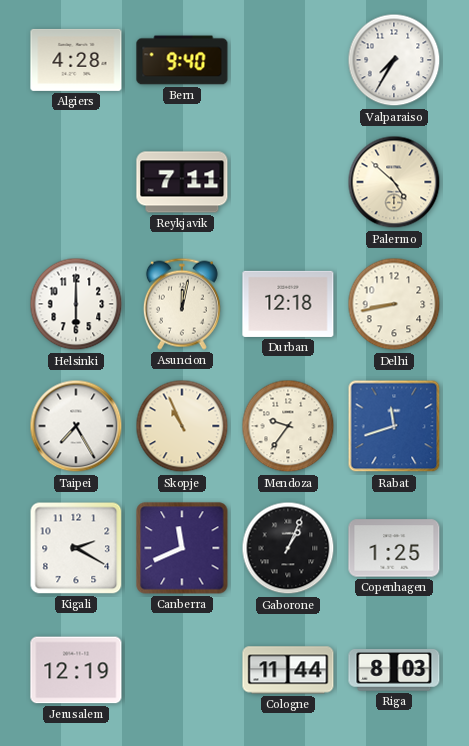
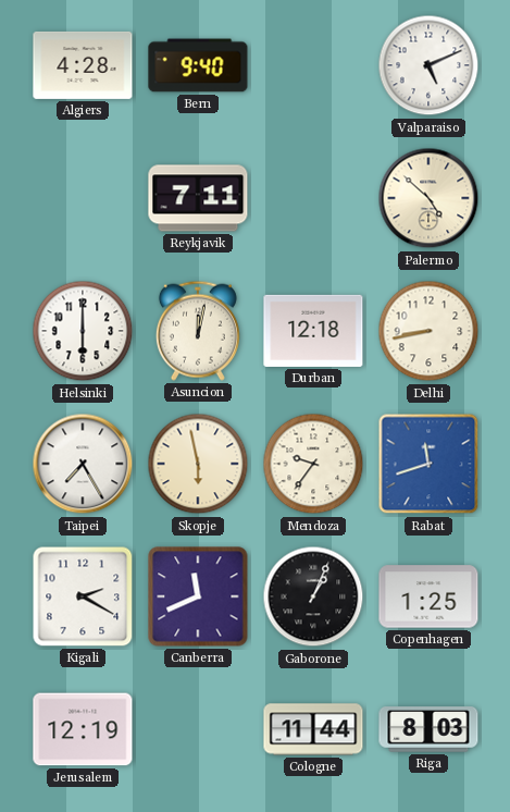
Valparaiso: 7:35 -> 5:11 (428, 65)
Skopje: 10:56 -> 5:58 (198, 464)
